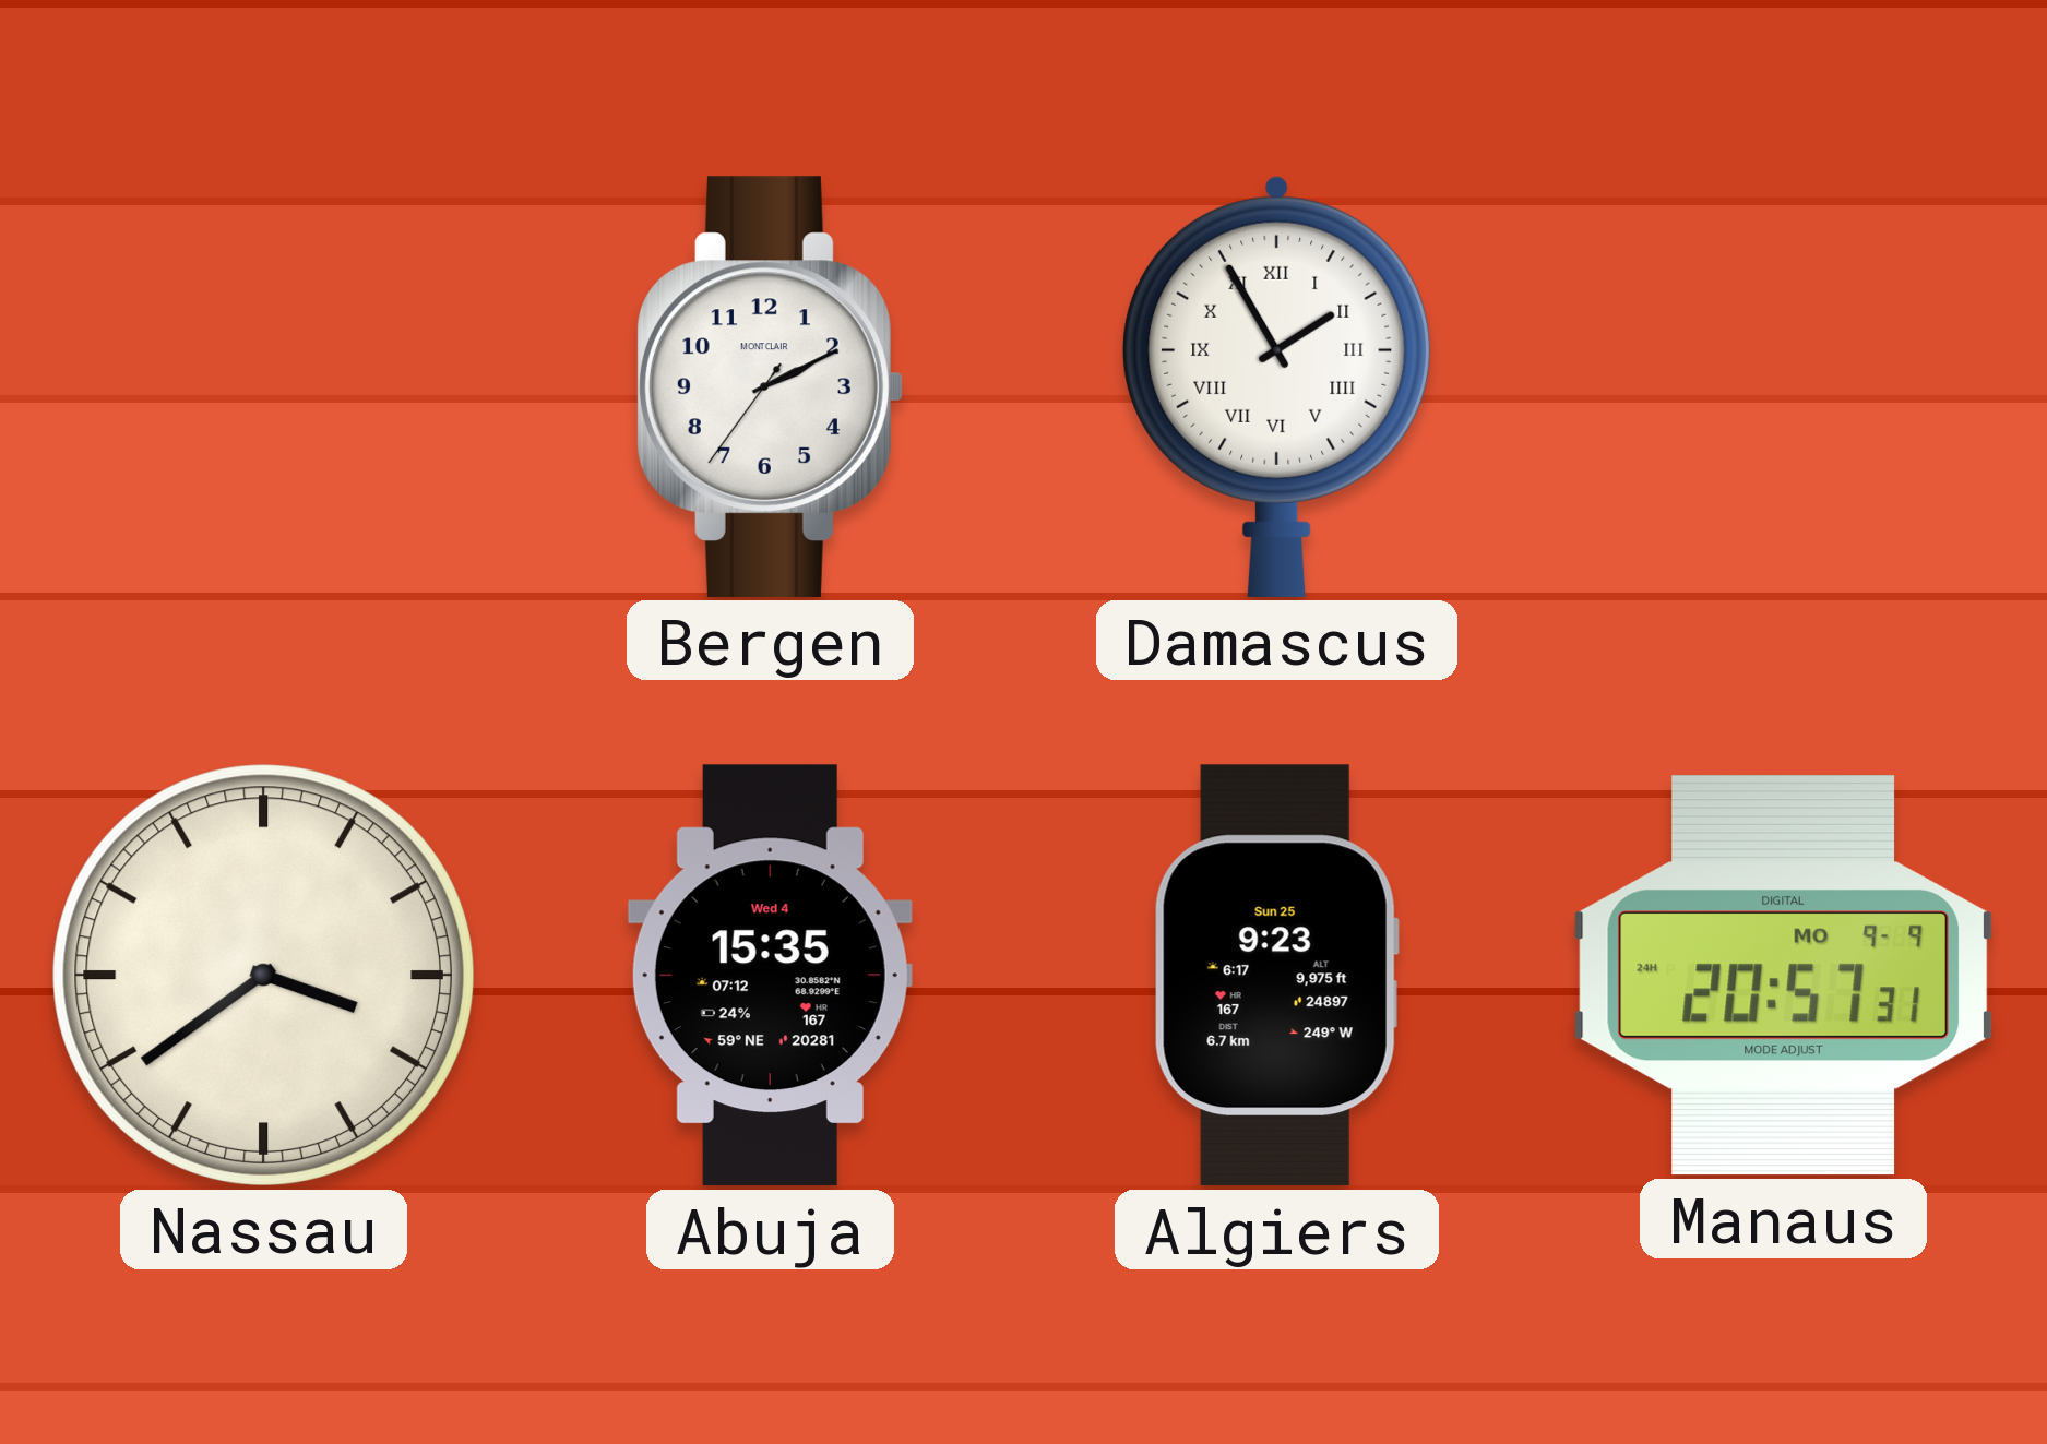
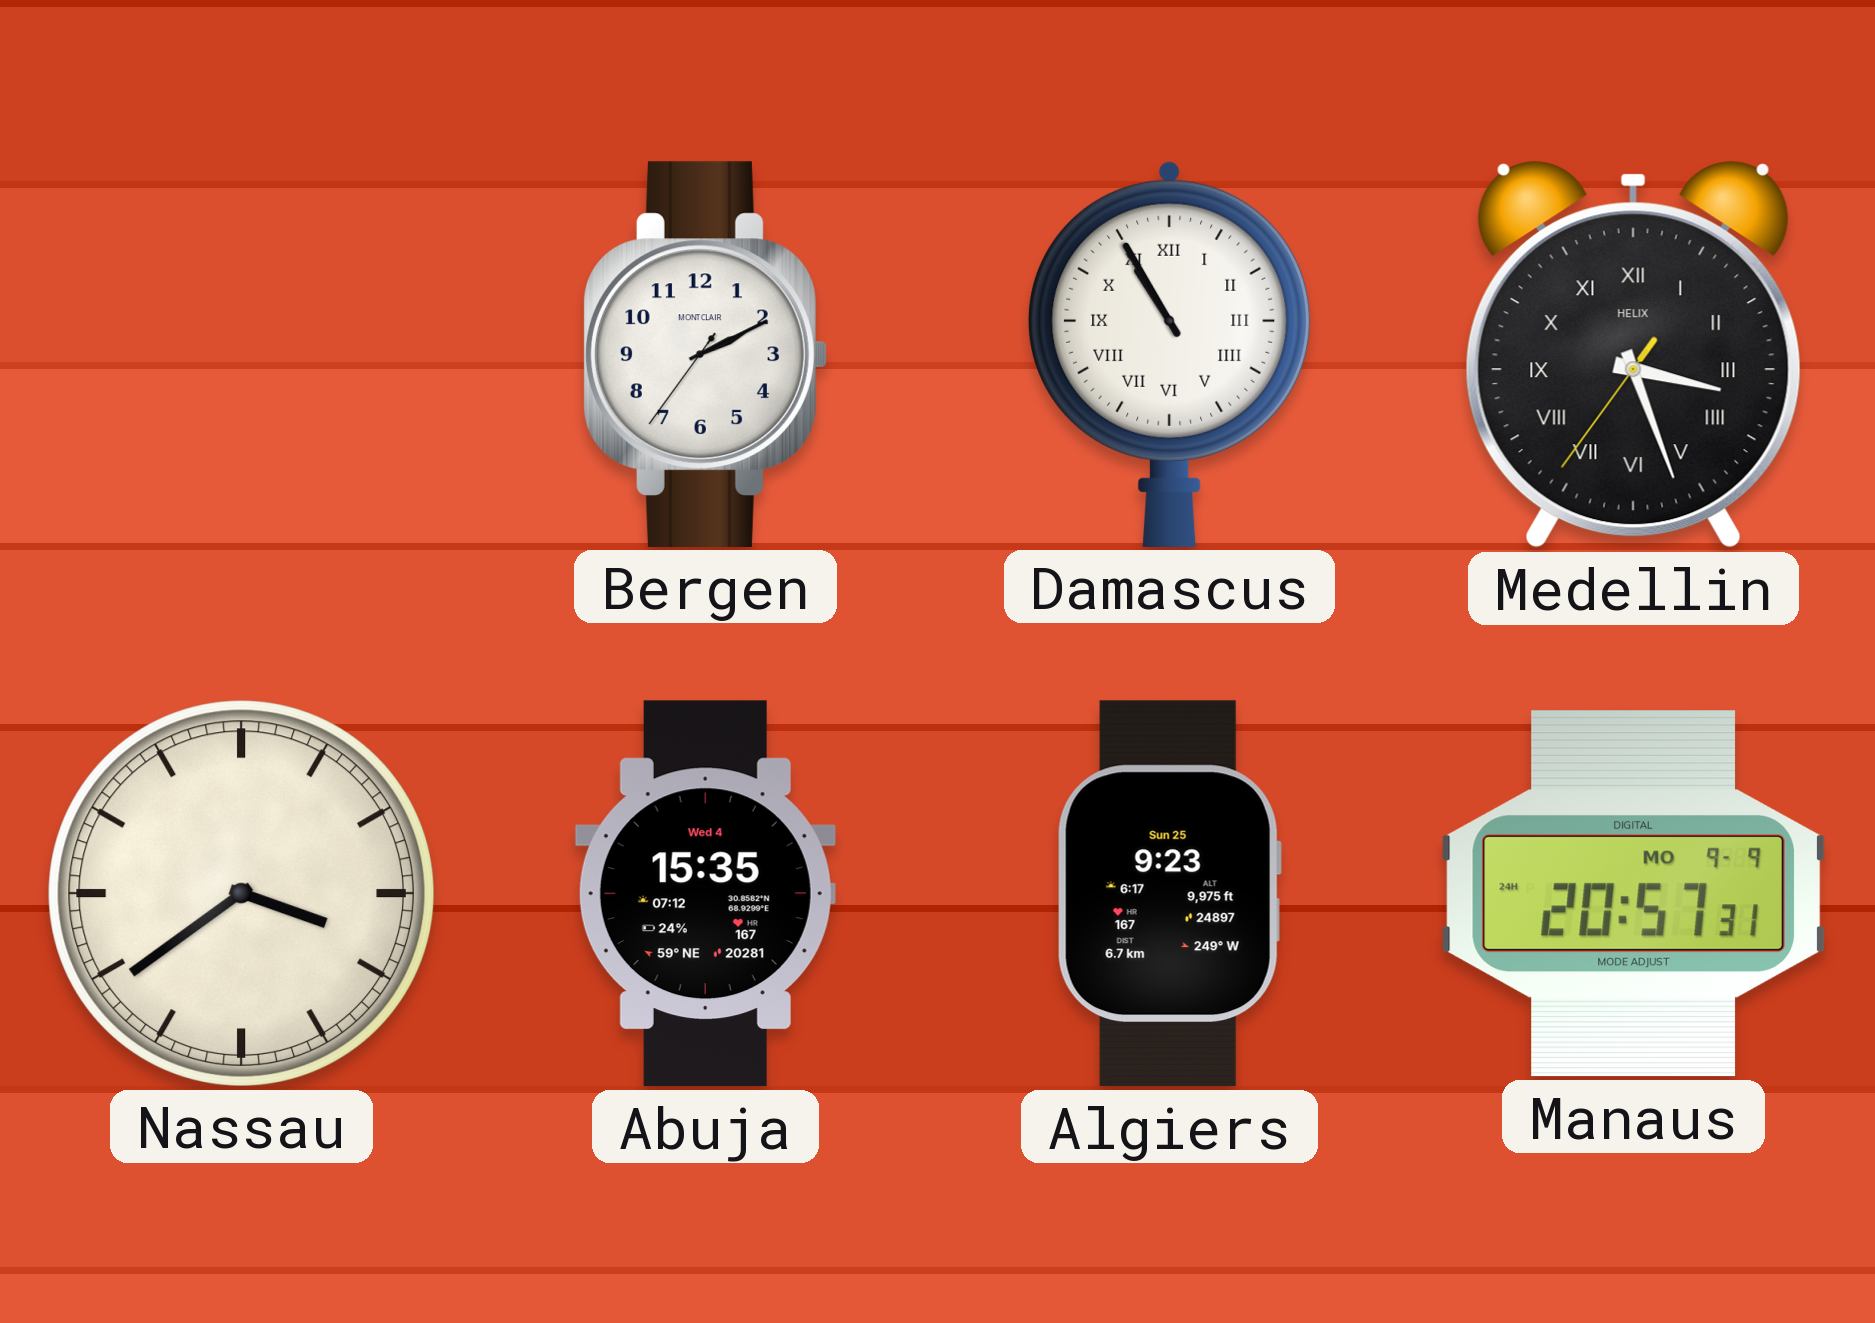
Damascus: 1:55 -> 10:55 (1170, 354)
Medellin: none -> 3:26 (1633, 354)
